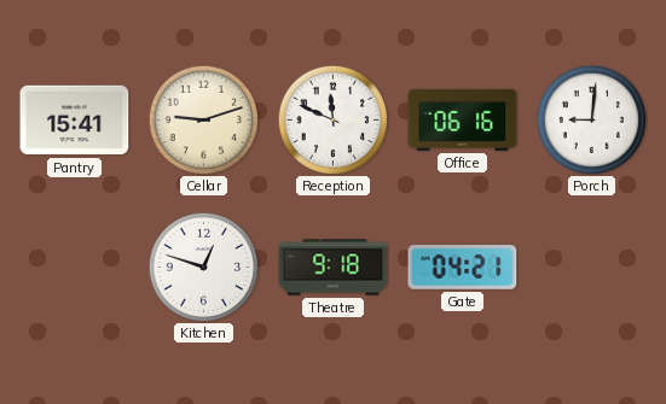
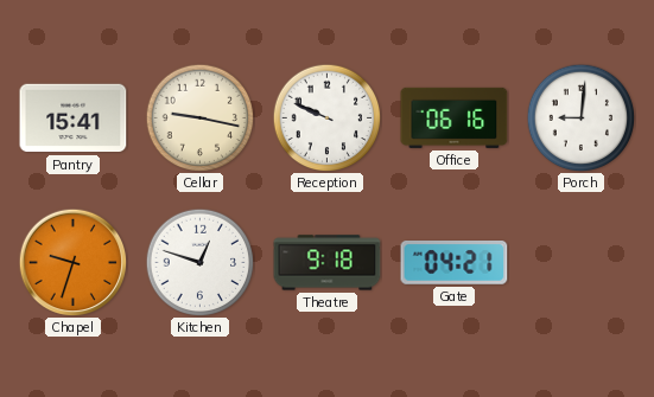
Cellar: 9:12 -> 9:17 (199, 117)
Reception: 11:49 -> 9:49 (326, 117)
Chapel: none -> 9:33 (72, 262)
